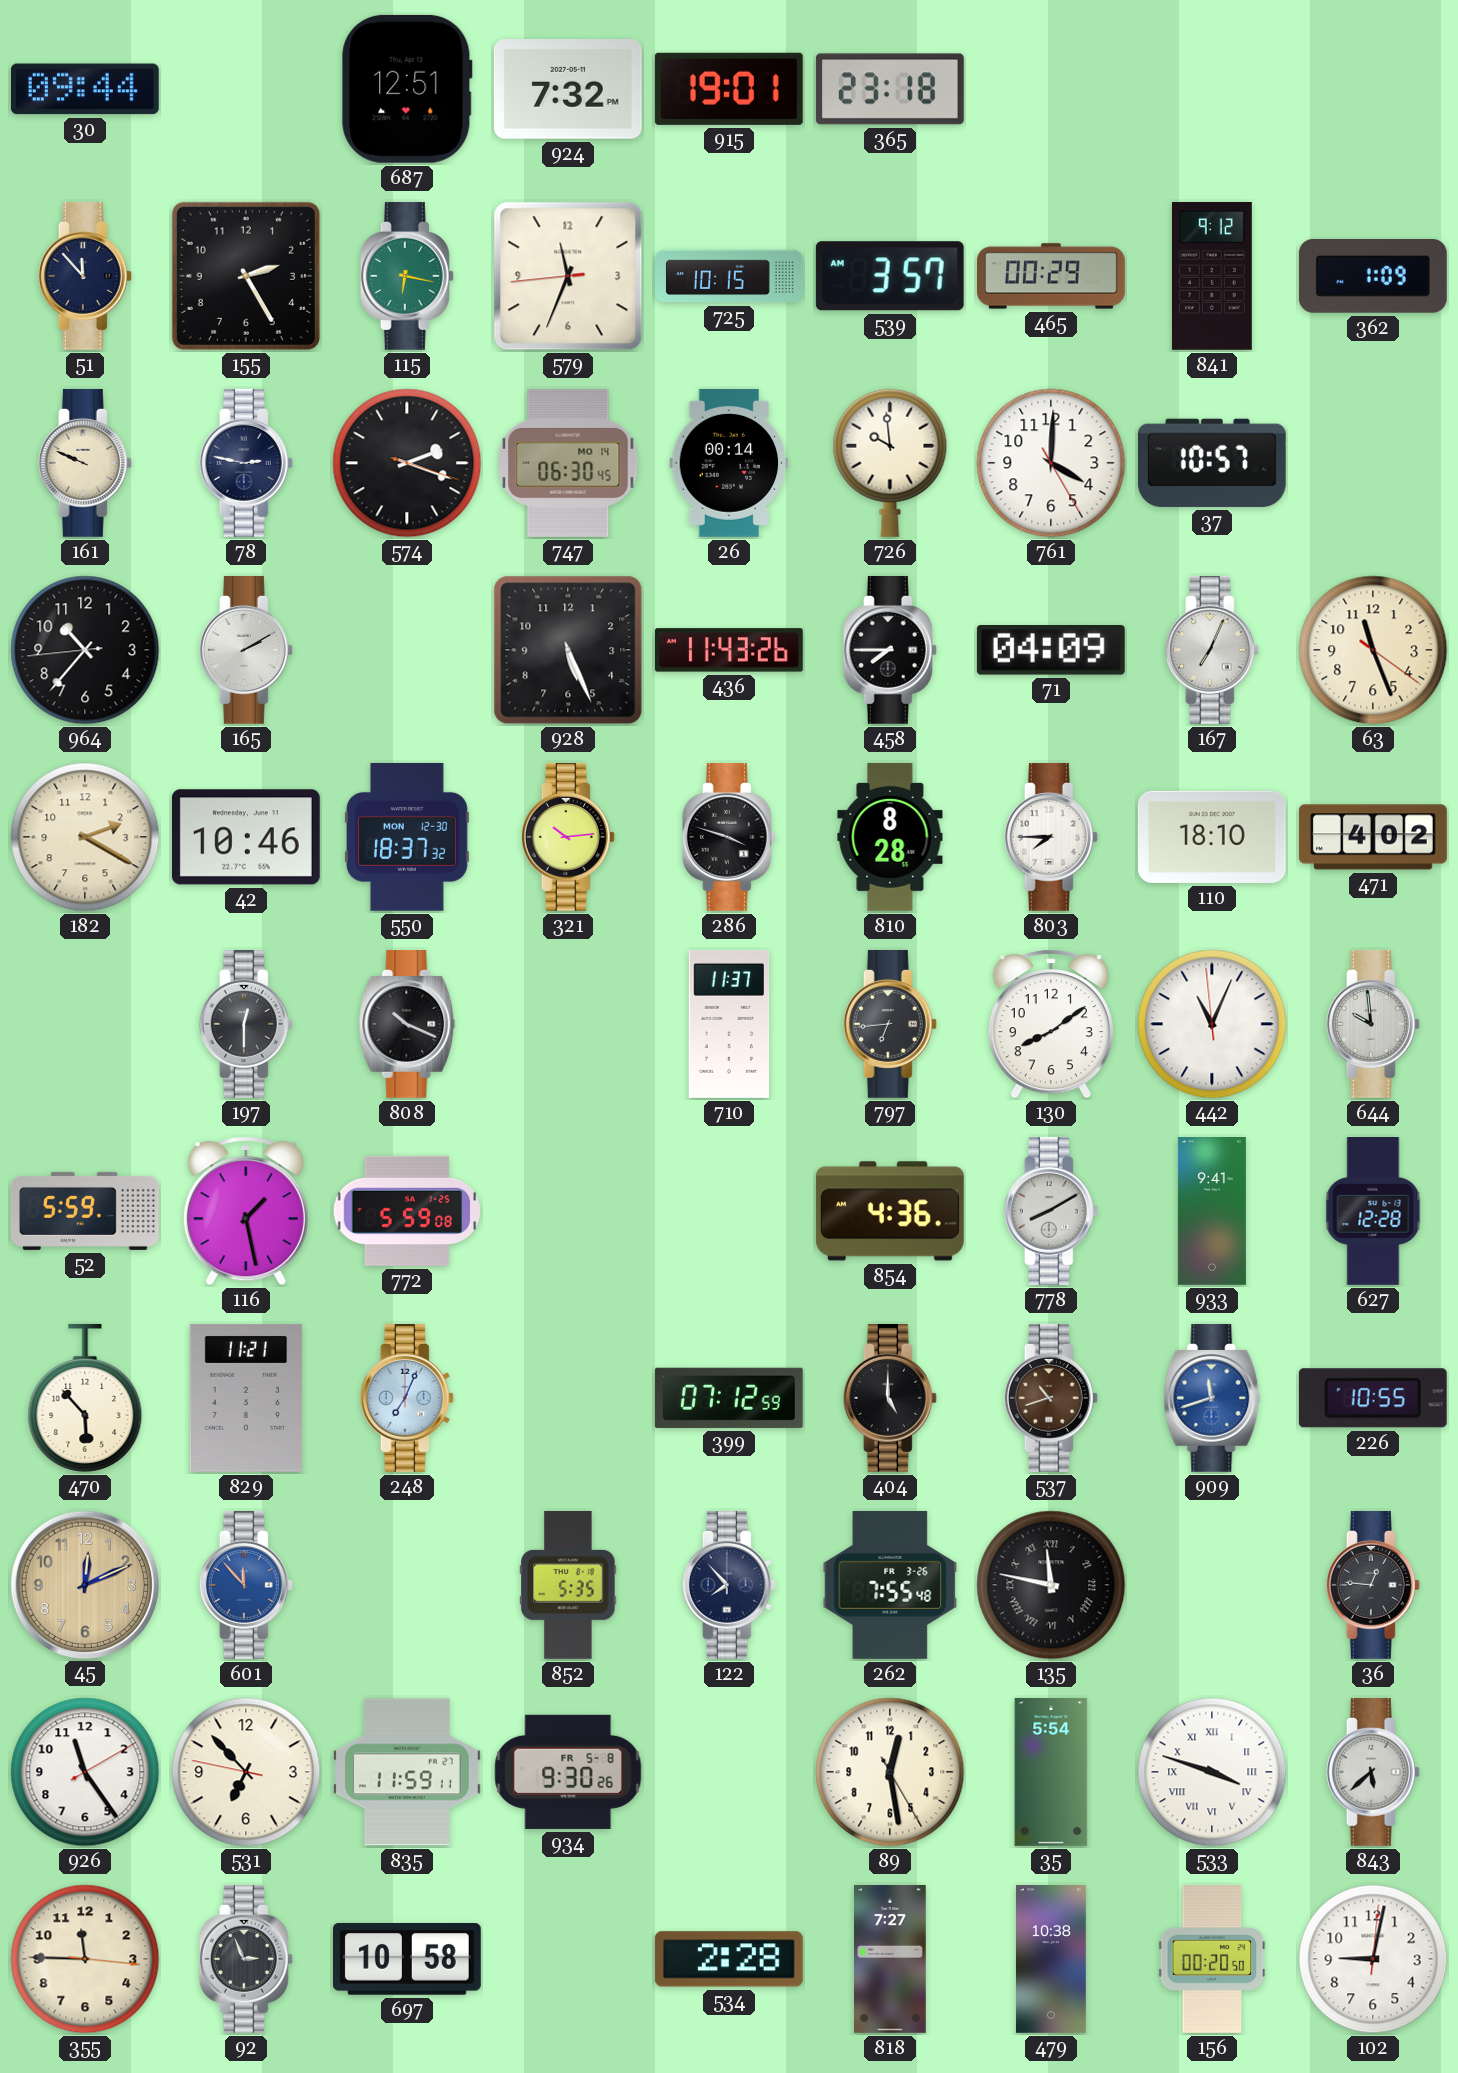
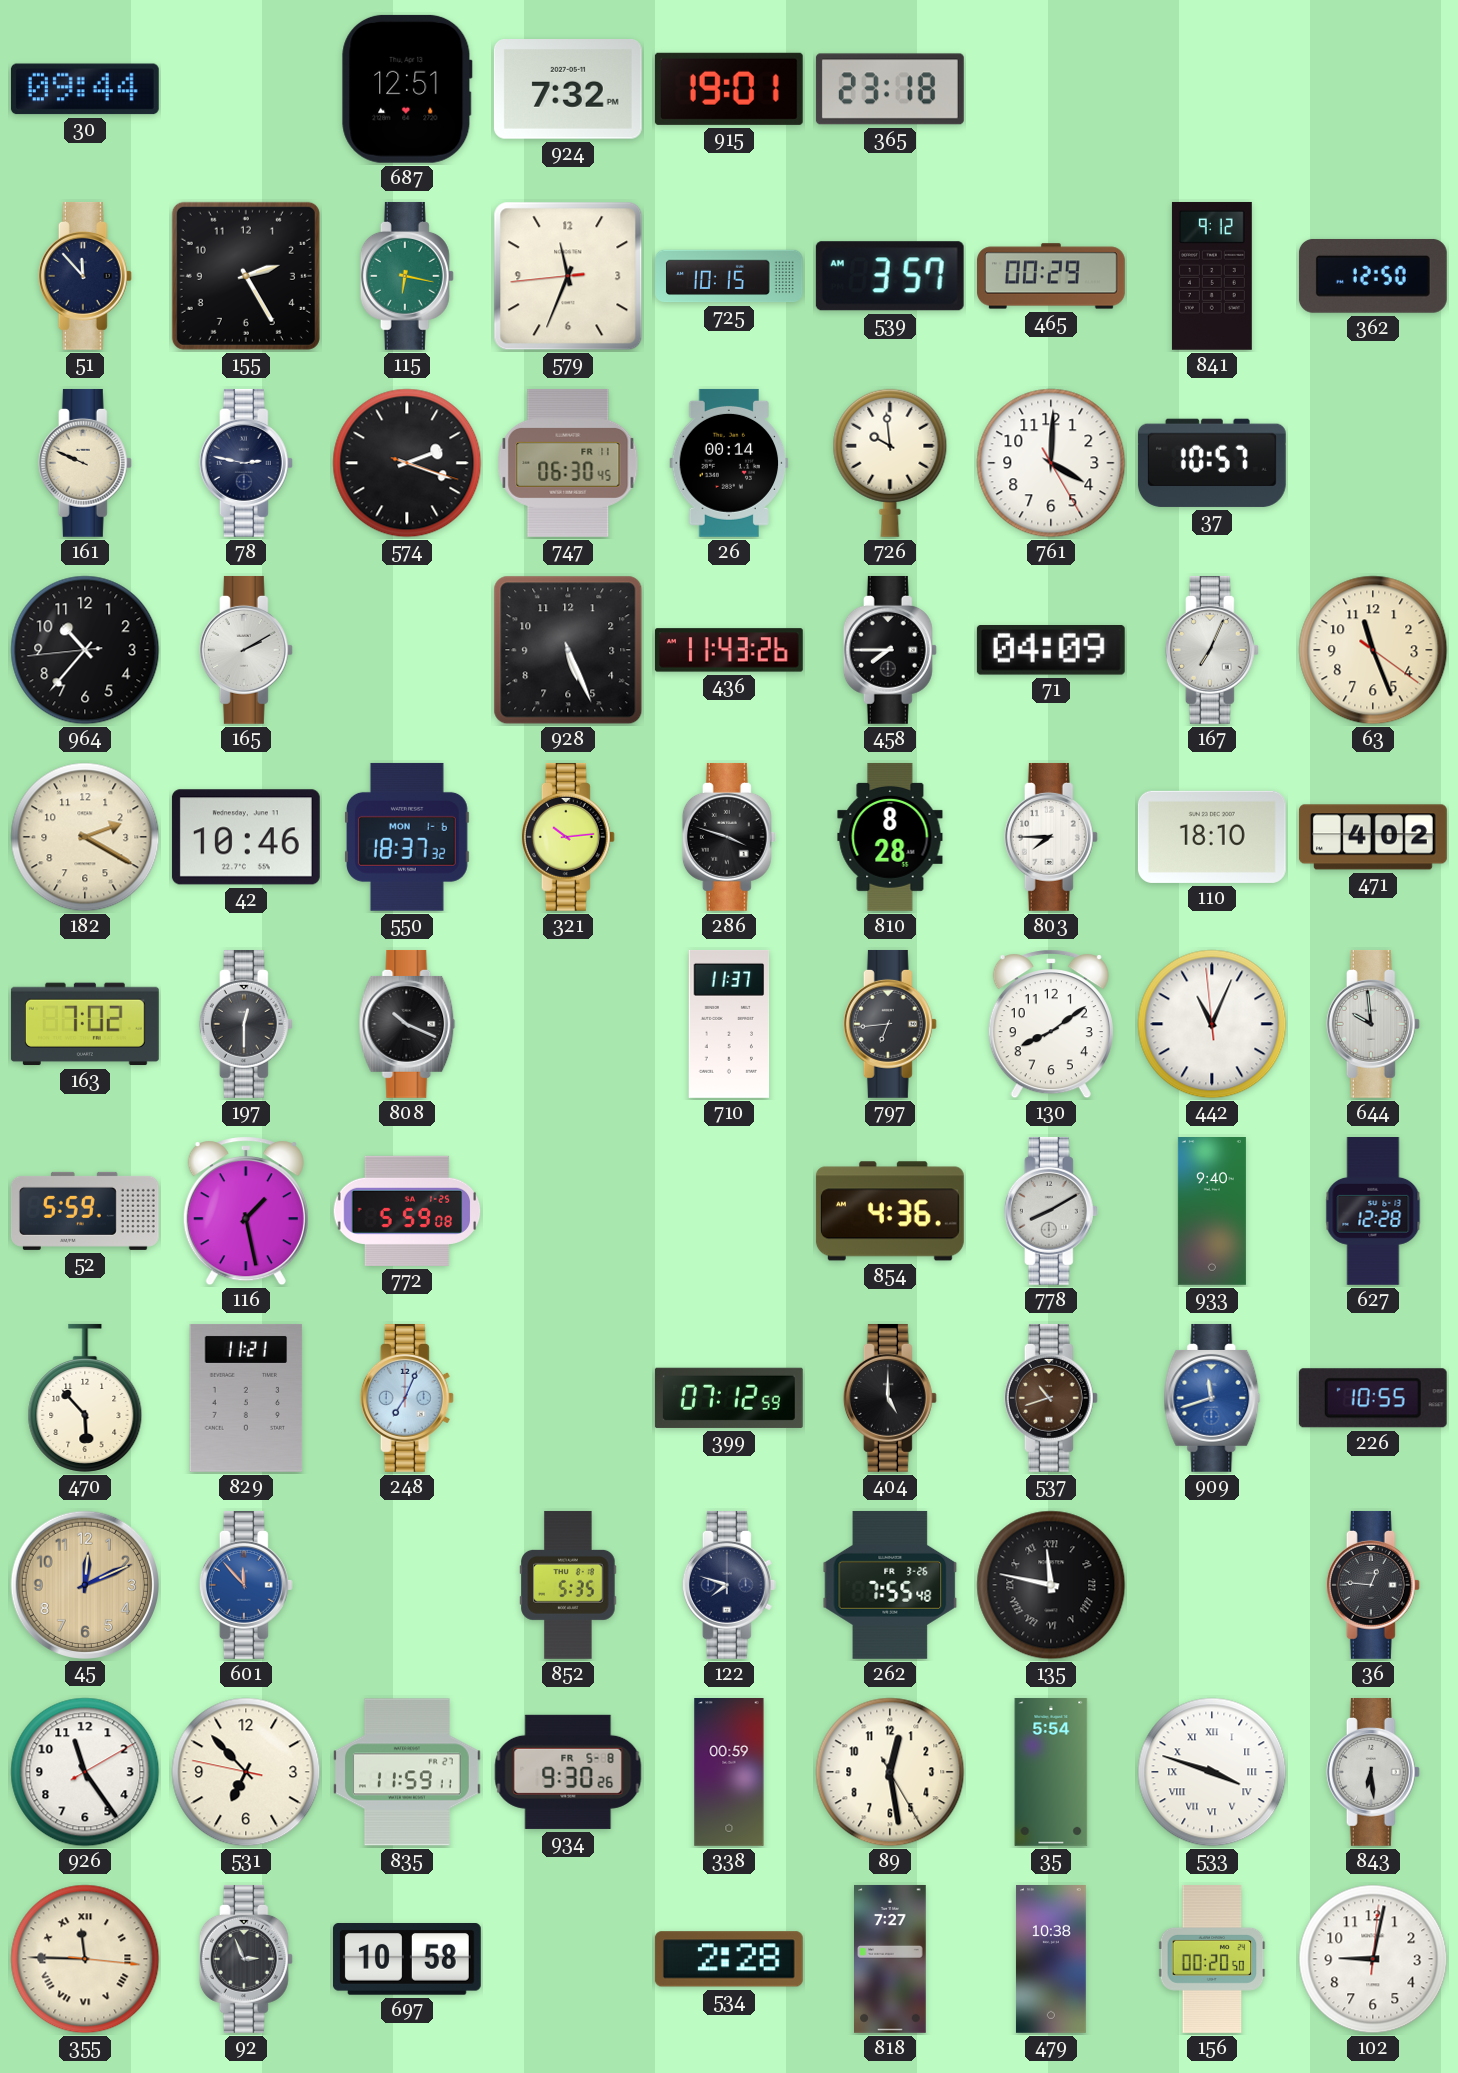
362: 1:09 -> 12:50 (1373, 276)
747 date: MO 14 -> FR 11 (568, 463)
550 date: MON 12-30 -> MON 1-6 (407, 837)
163: none -> 7:02 (85, 1024)
933: 9:41 -> 9:40 (1212, 1212)
122: 7:53 -> 7:48 (729, 1585)
338: none -> 00:59 (729, 1773)
843: 5:38 -> 6:29 (1373, 1772)
355 numerals: Arabic -> Roman (85, 1959)
